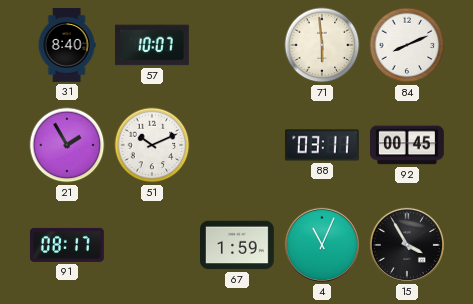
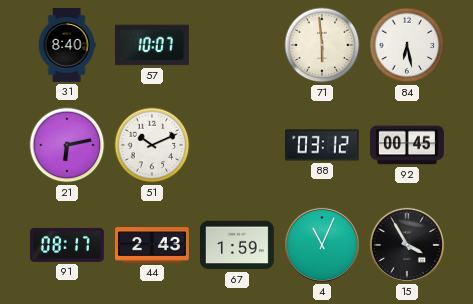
84: 8:11 -> 6:28 (407, 45)
21: 1:55 -> 6:13 (67, 145)
88: 03:11 -> 03:12 (322, 145)
44: none -> 2:43 (153, 245)
